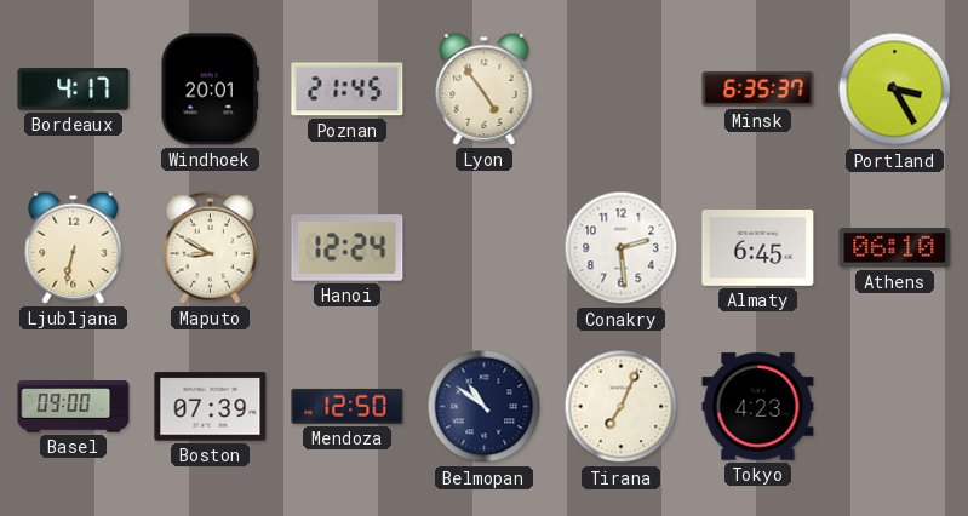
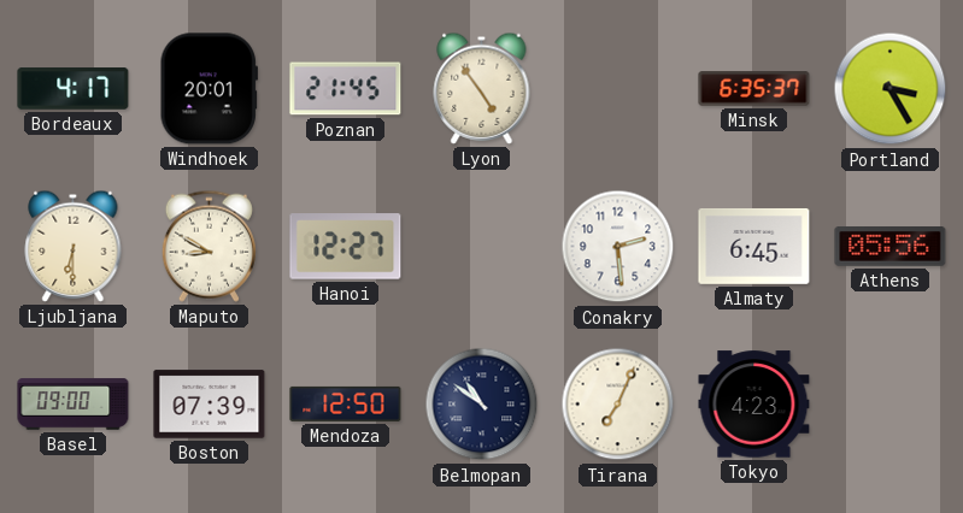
Ljubljana: 6:32 -> 6:30 (74, 246)
Hanoi: 12:24 -> 12:27 (346, 247)
Athens: 06:10 -> 05:56 (891, 247)
